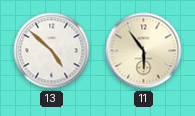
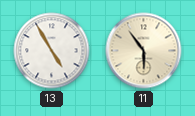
13: 4:52 -> 4:55 (52, 51)
